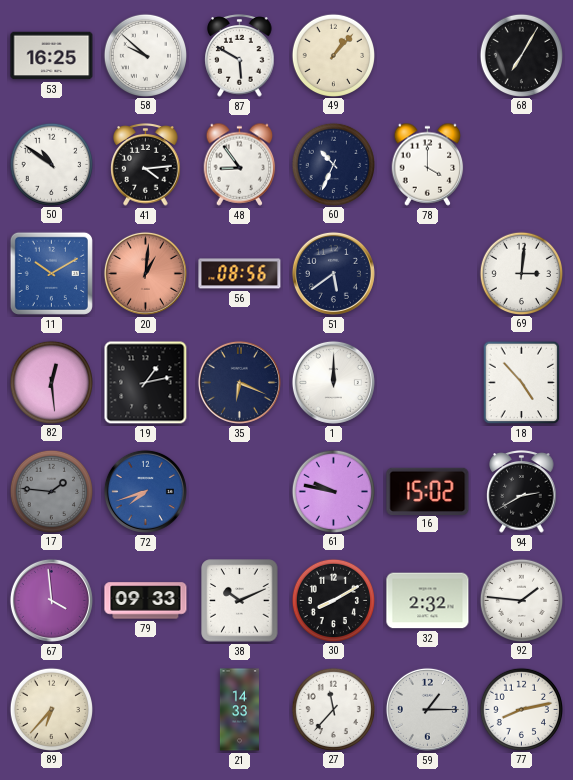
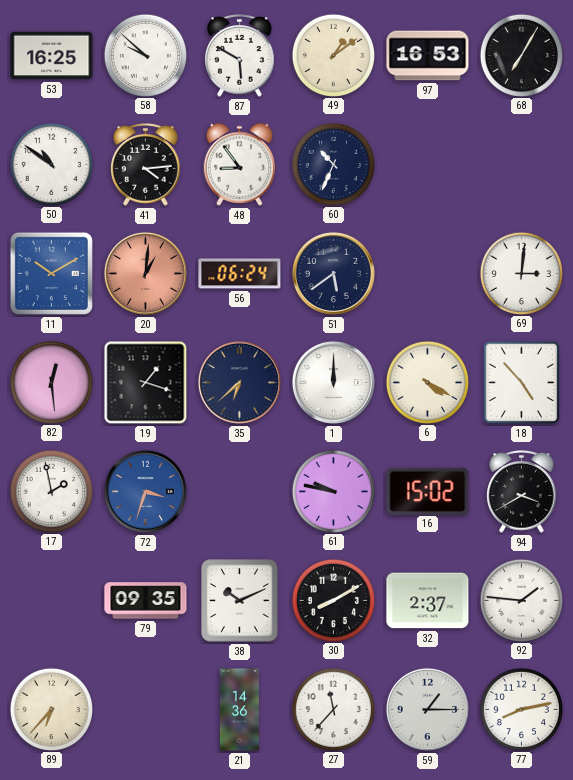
49: 1:07 -> 1:09 (333, 55)
97: none -> 16:53 (428, 56)
78: 4:00 -> none (428, 164)
56: 08:56 -> 06:24 (240, 274)
19: 1:13 -> 1:18 (146, 383)
35: 6:19 -> 6:38 (239, 382)
6: none -> 4:20 (427, 382)
17: 1:46 -> 1:58 (51, 491)
17 dial: grey -> white (51, 491)
72: 7:42 -> 3:33 (145, 491)
94: 2:40 -> 3:40 (522, 492)
67: 3:59 -> none (51, 600)
79: 09:33 -> 09:35 (146, 601)
32: 2:32 -> 2:37 (428, 601)
21: 14:33 -> 14:36 (239, 710)
